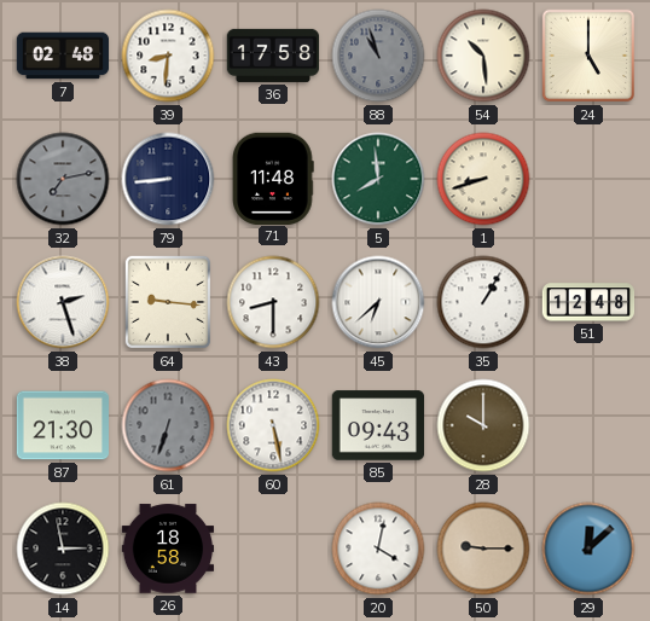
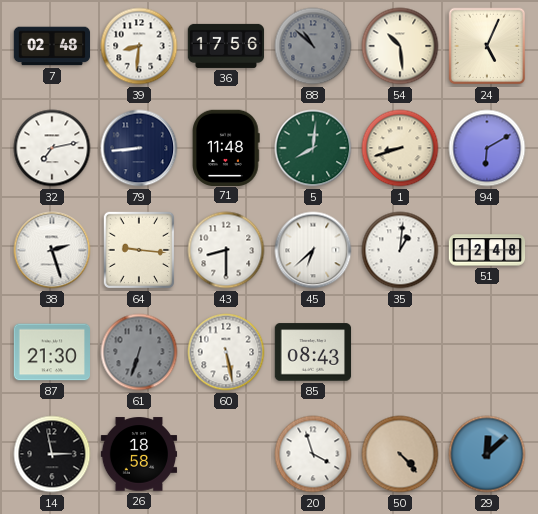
36: 17:58 -> 17:56 (226, 46)
88: 10:57 -> 10:52 (313, 46)
24: 5:00 -> 5:04 (487, 46)
32 dial: grey -> white (52, 148)
5: 7:59 -> 8:01 (313, 148)
94: none -> 6:10 (487, 148)
35: 1:05 -> 1:01 (400, 250)
85: 09:43 -> 08:43 (313, 352)
28: 10:00 -> none (483, 425)
20: 4:02 -> 3:57 (313, 454)
50: 9:15 -> 4:23 (400, 454)
